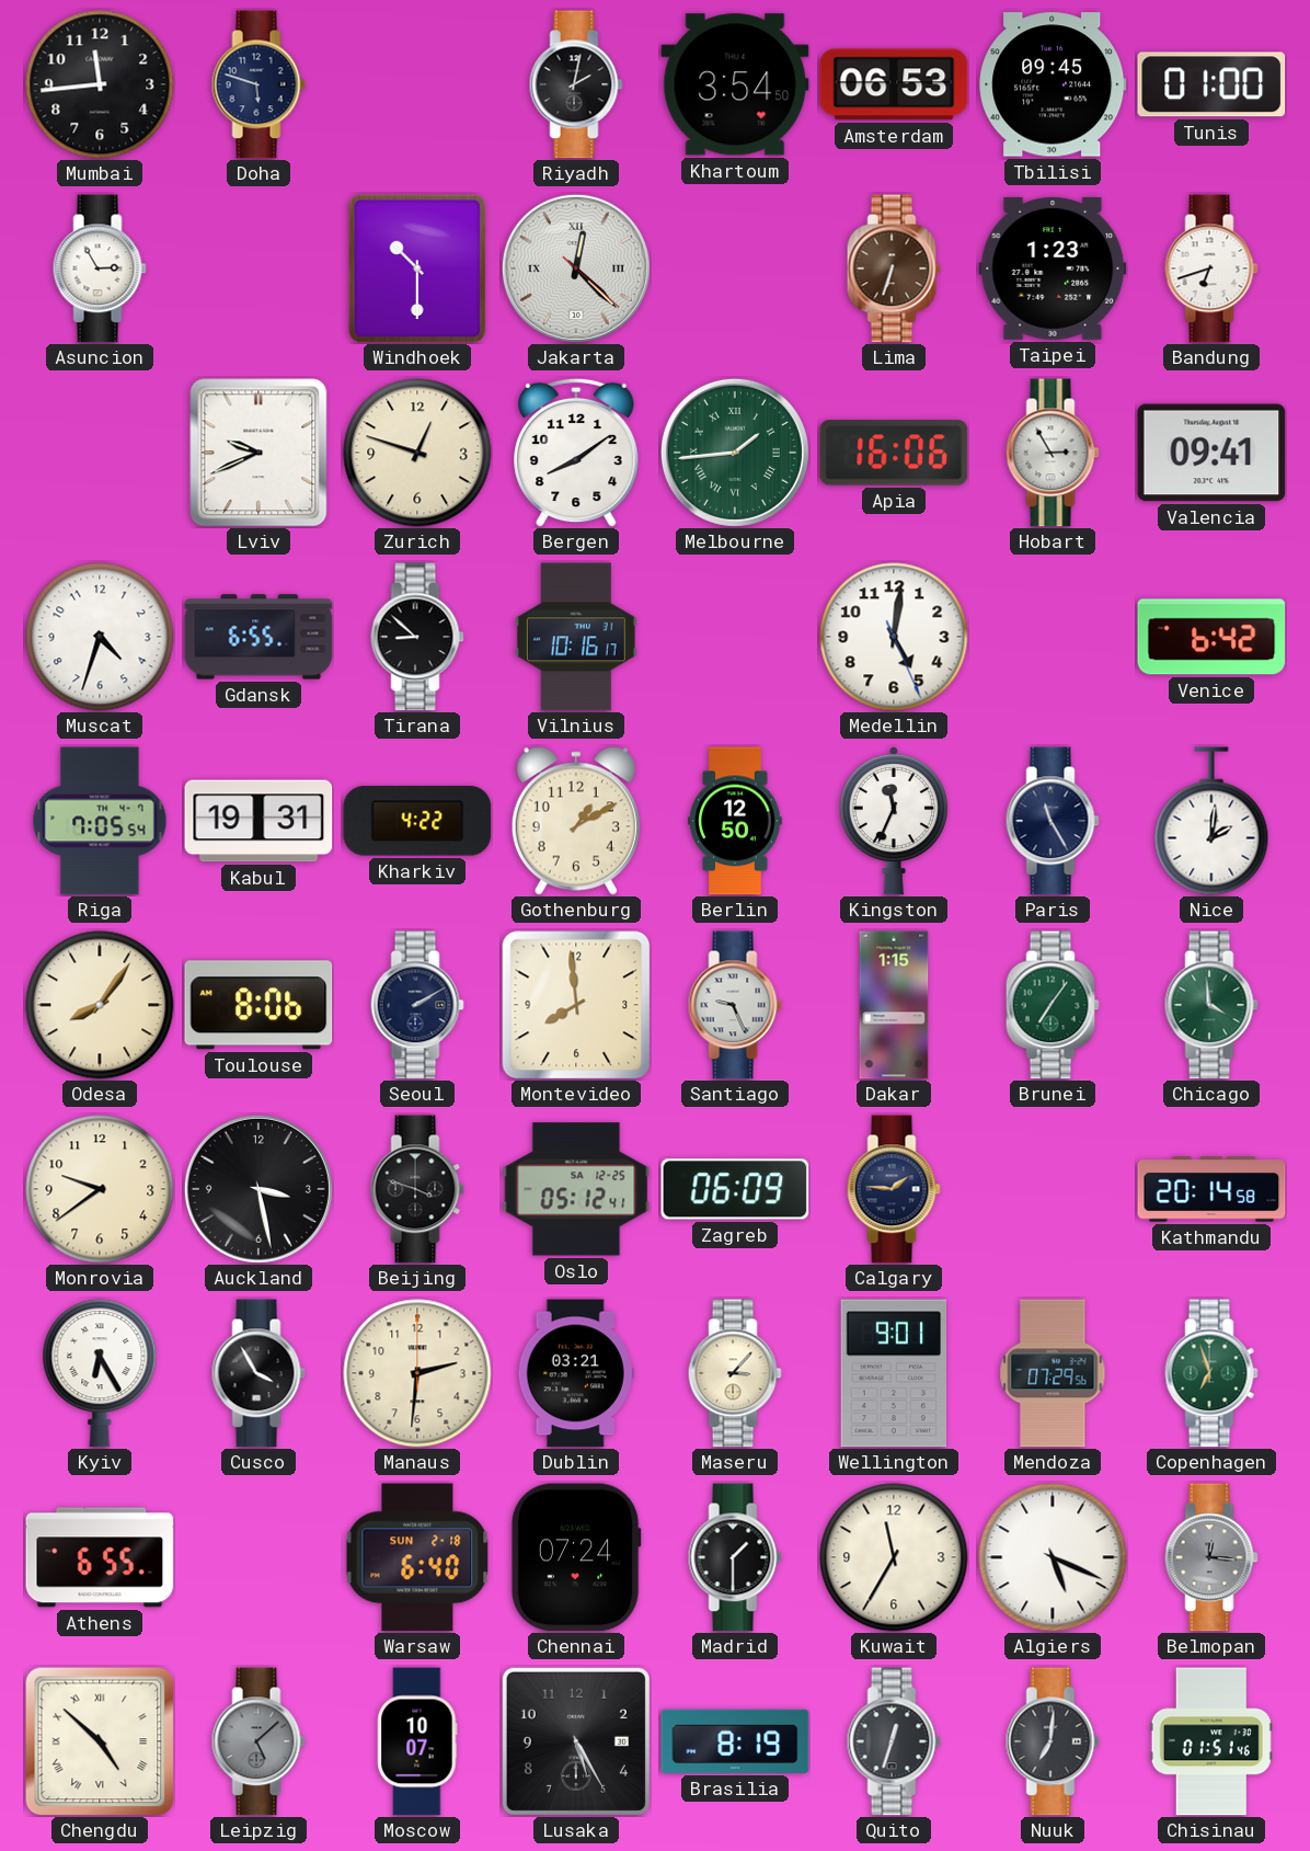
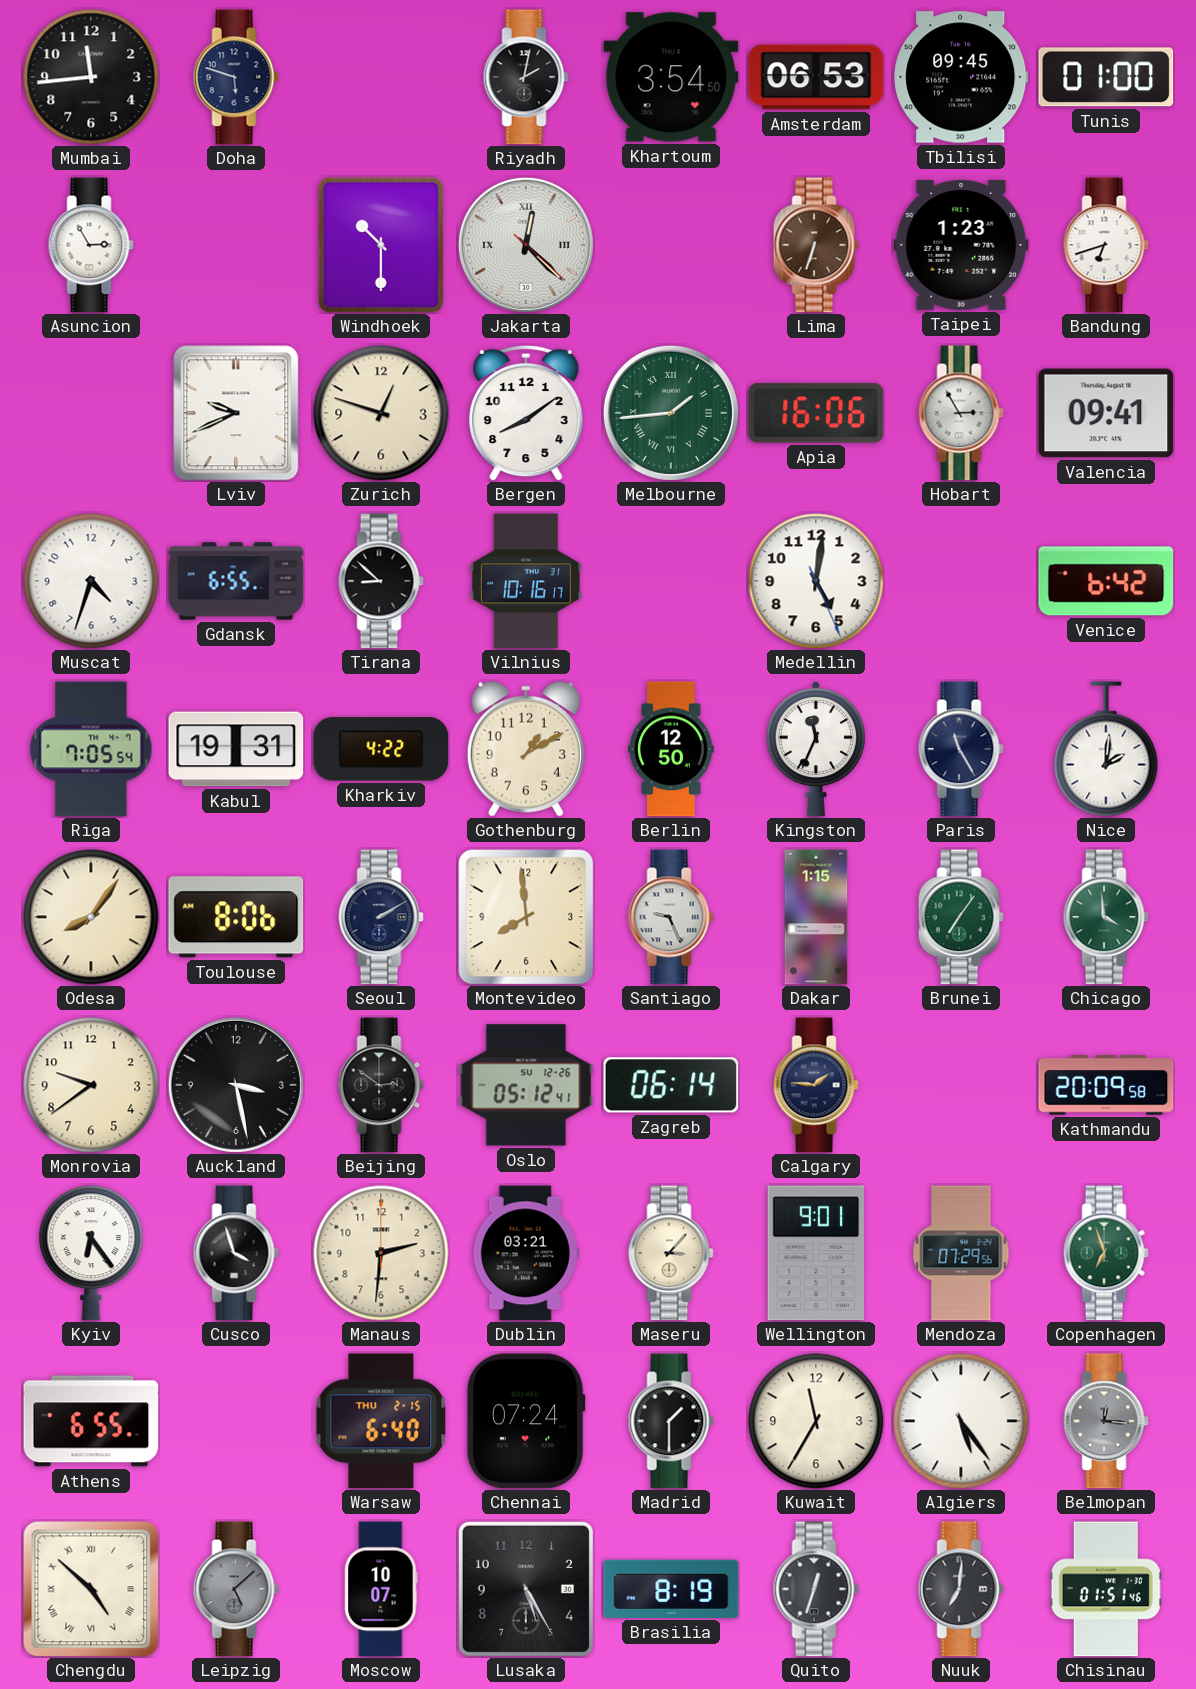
Beijing: 3:48 -> 2:51 (381, 1085)
Oslo date: SA 12-25 -> SU 12-26 (526, 1085)
Zagreb: 06:09 -> 06:14 (671, 1085)
Kathmandu: 20:14 -> 20:09 (1106, 1085)
Kyiv: 6:25 -> 6:24 (91, 1253)
Cusco: 3:55 -> 3:57 (236, 1253)
Warsaw date: SUN 2-18 -> THU 2-15 (381, 1421)
Algiers: 5:19 -> 5:24 (961, 1421)
